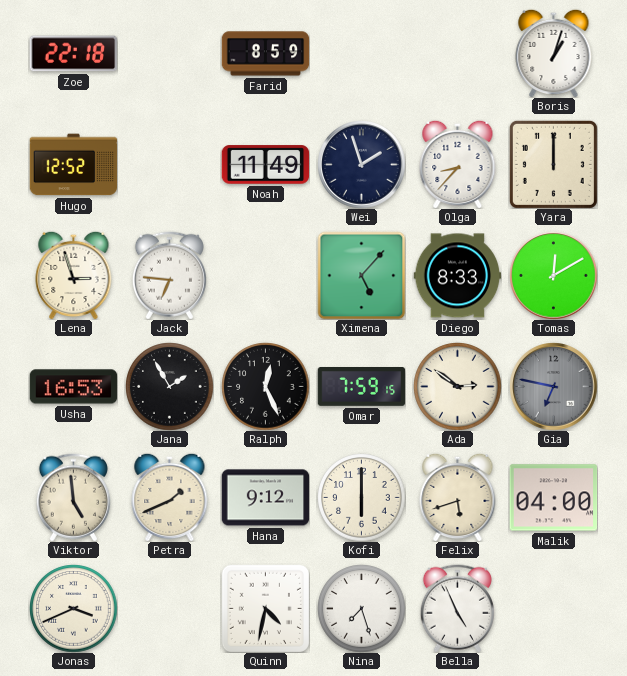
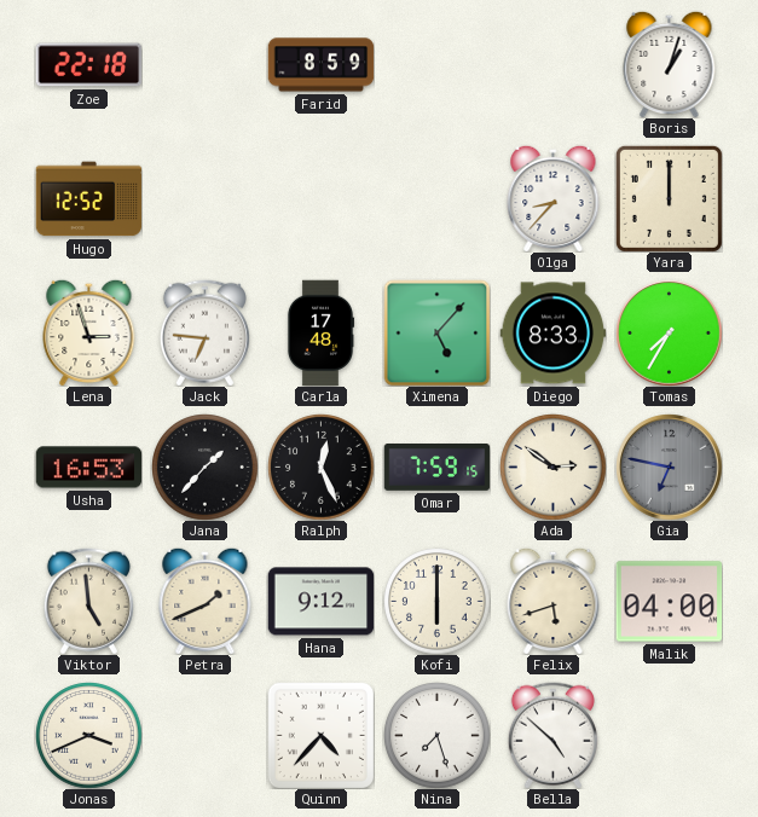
Noah: 11:49 -> none (265, 165)
Wei: 1:57 -> none (361, 164)
Carla: none -> 17:48 (319, 332)
Tomas: 12:10 -> 7:35 (669, 332)
Jana: 1:55 -> 1:37 (204, 467)
Quinn: 4:32 -> 4:37 (320, 735)
Bella: 4:56 -> 4:52 (552, 735)
